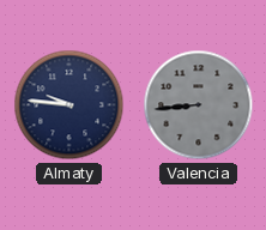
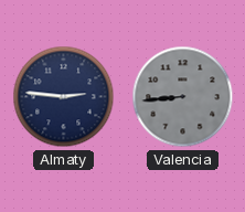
Almaty: 9:46 -> 2:46 (64, 97)
